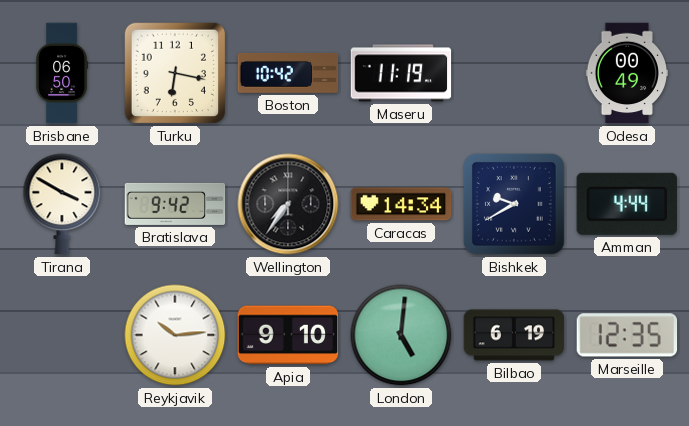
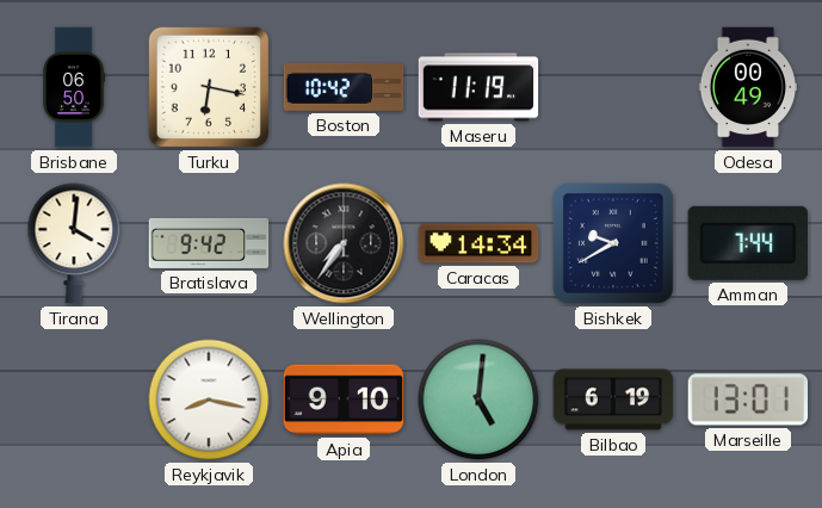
Tirana: 3:50 -> 4:01 (74, 243)
Amman: 4:44 -> 7:44 (748, 243)
Reykjavik: 10:14 -> 8:17 (209, 399)
Marseille: 12:35 -> 13:01 (748, 399)
